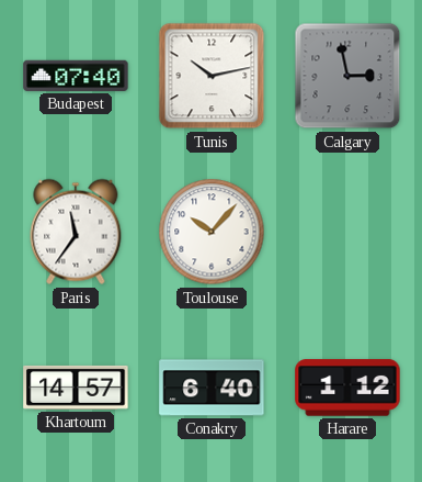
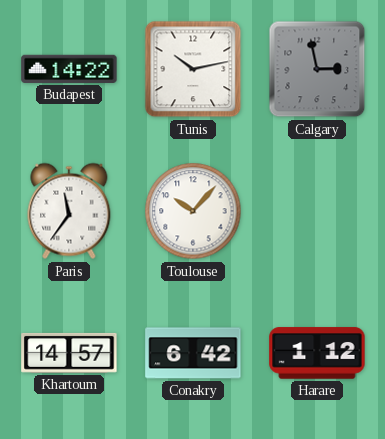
Budapest: 07:40 -> 14:22 (69, 69)
Conakry: 6:40 -> 6:42 (193, 353)
